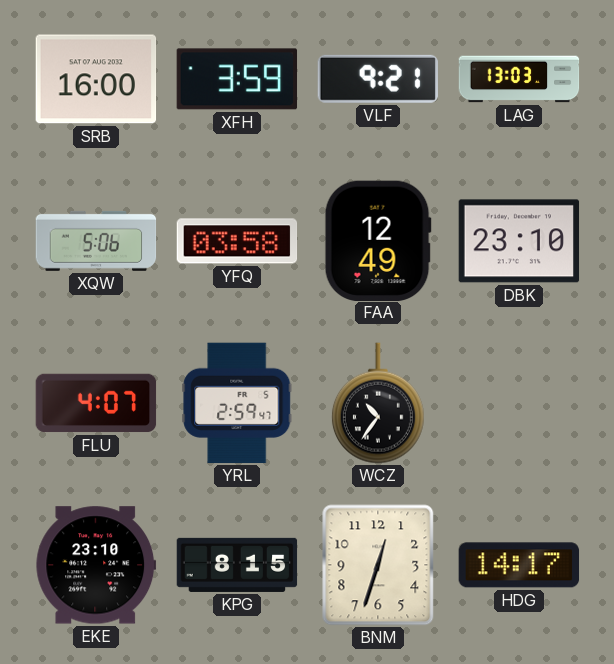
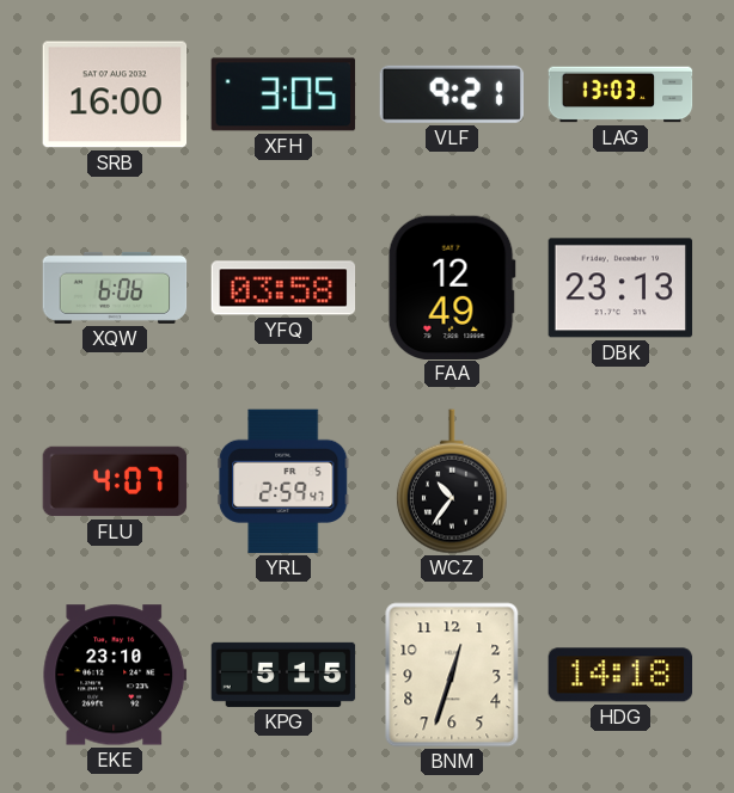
XFH: 3:59 -> 3:05 (283, 94)
XQW: 5:06 -> 6:06 (115, 288)
DBK: 23:10 -> 23:13 (620, 288)
KPG: 8:15 -> 5:15 (283, 675)
HDG: 14:17 -> 14:18 (620, 675)
